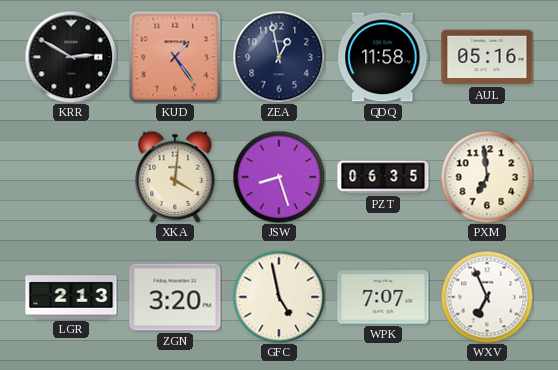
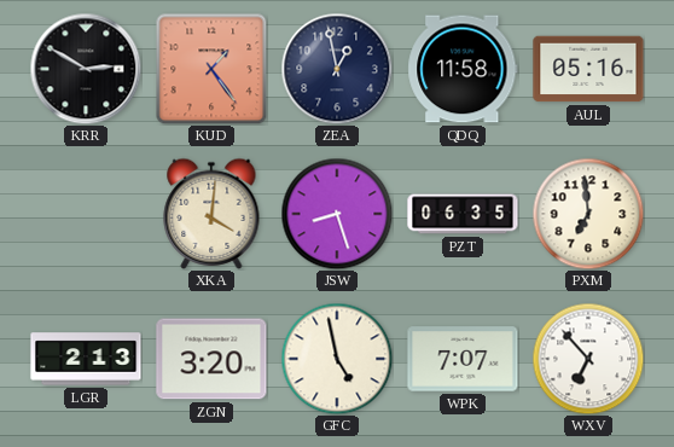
WXV: 6:56 -> 6:53 (588, 359)
